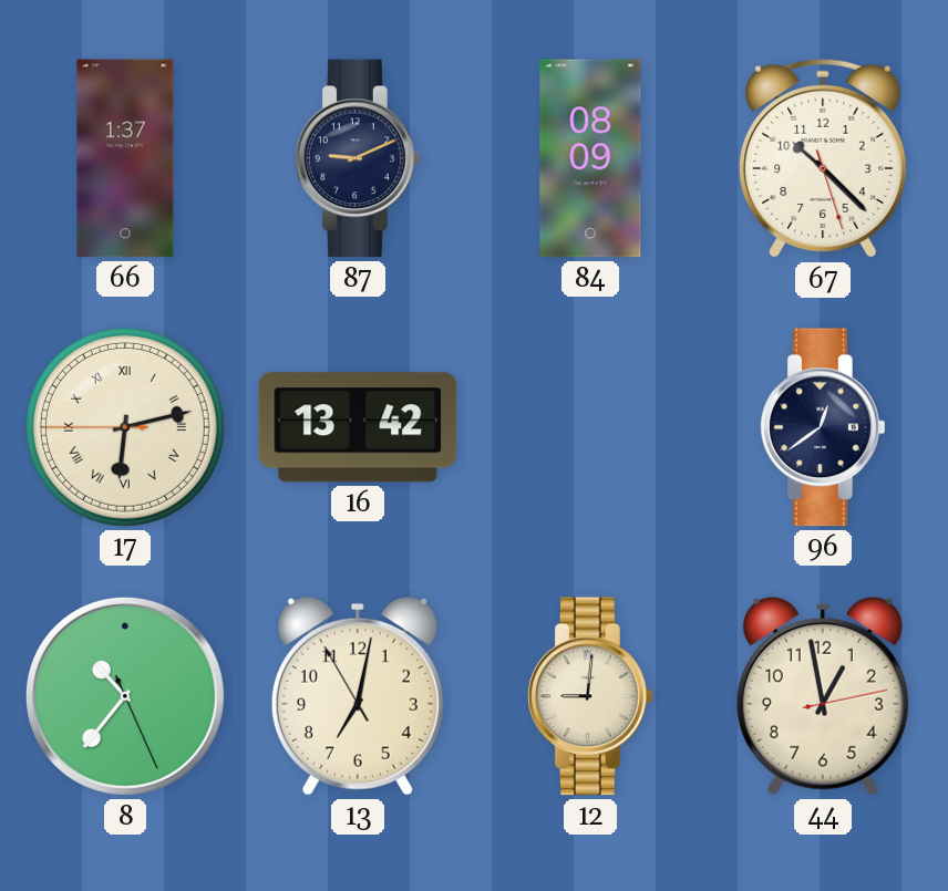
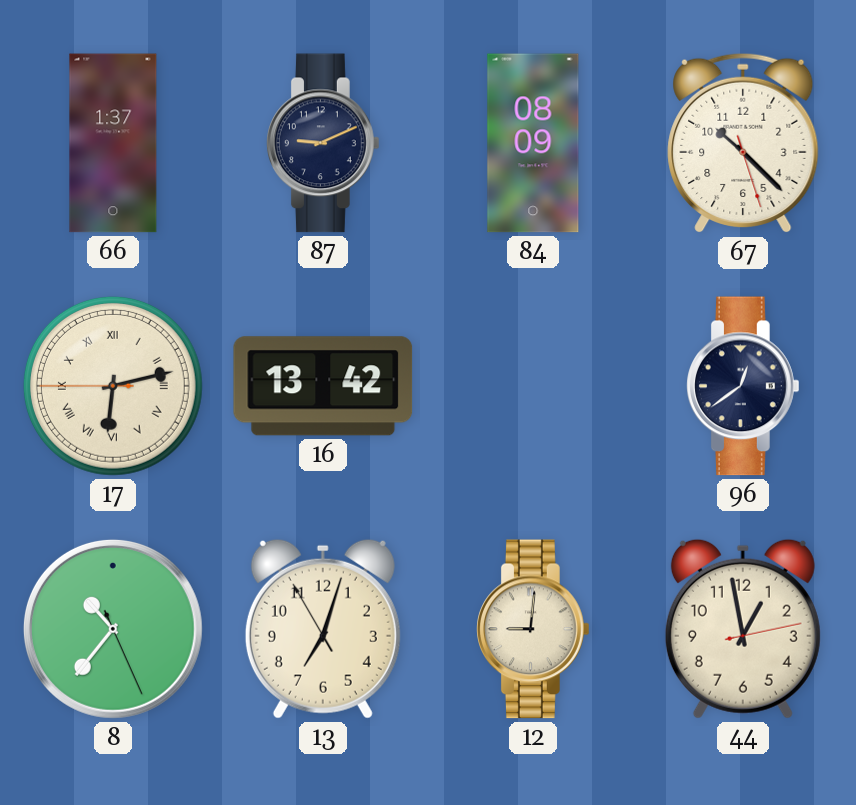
13: 7:01 -> 7:02 (323, 629)
